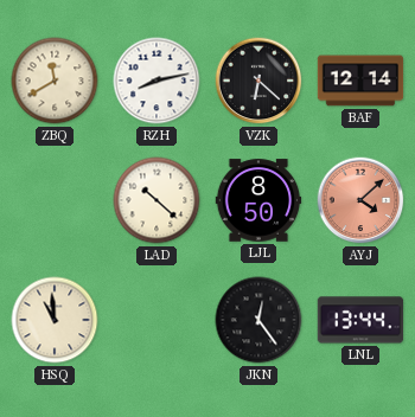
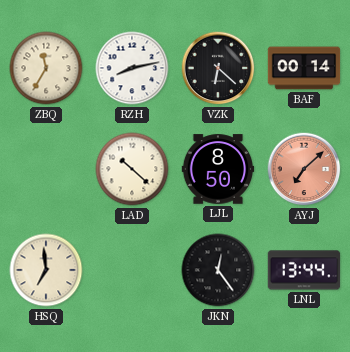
ZBQ: 11:40 -> 11:35 (46, 68)
BAF: 12:14 -> 00:14 (304, 68)
AYJ: 4:08 -> 7:08 (304, 169)
HSQ: 10:59 -> 6:59 (46, 270)
